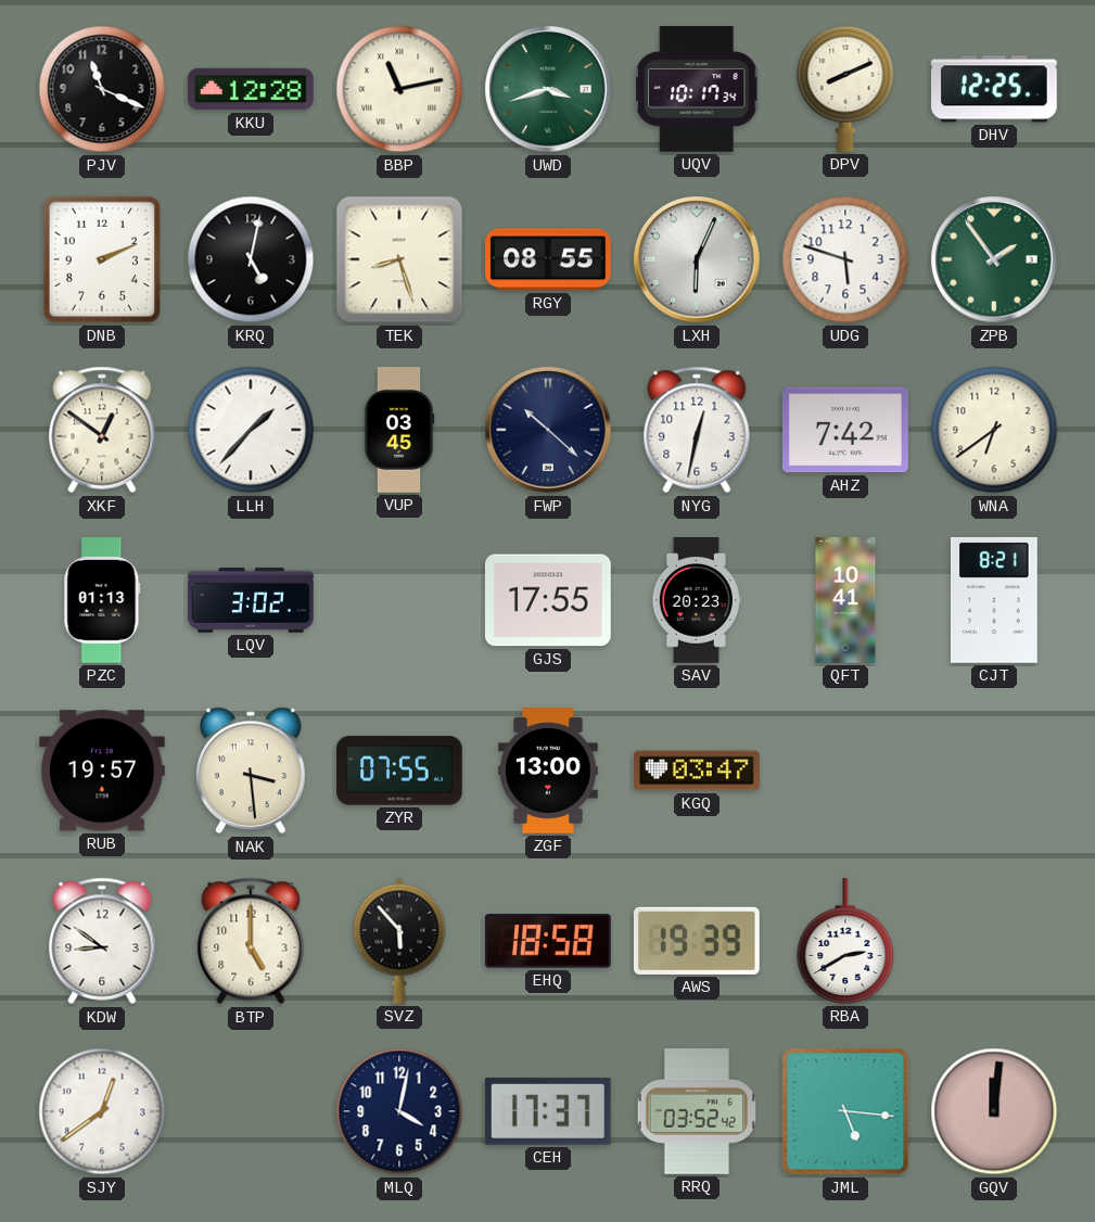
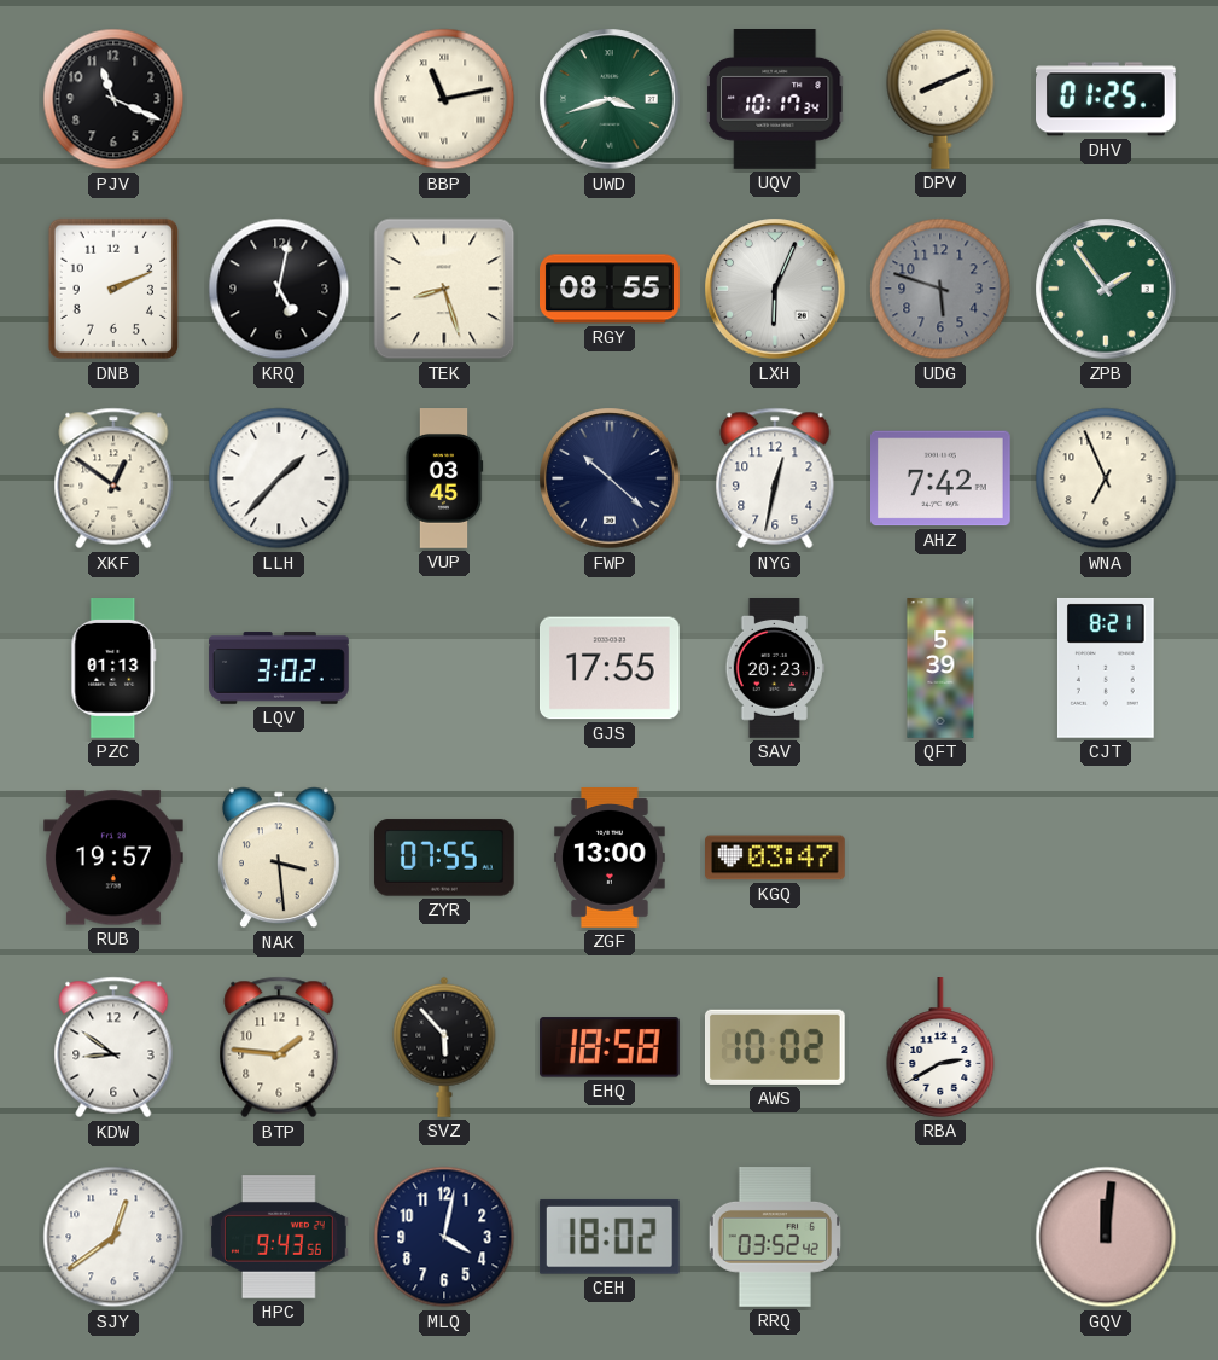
KKU: 12:28 -> none (252, 89)
DHV: 12:25 -> 01:25 (1107, 99)
UDG dial: white -> grey (940, 289)
WNA: 6:39 -> 6:56 (1106, 478)
QFT: 10:41 -> 5:39 (940, 668)
BTP: 5:00 -> 1:46 (279, 1047)
AWS: 19:39 -> 10:02 (775, 1047)
HPC: none -> 9:43 (280, 1237)
CEH: 17:37 -> 18:02 (610, 1237)
JML: 5:16 -> none (845, 1111)
